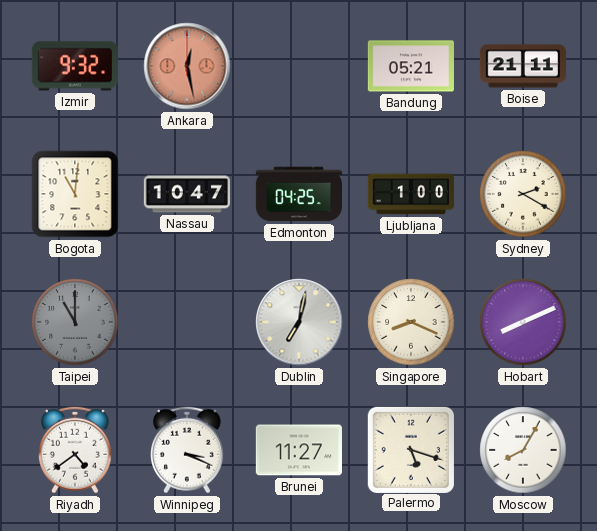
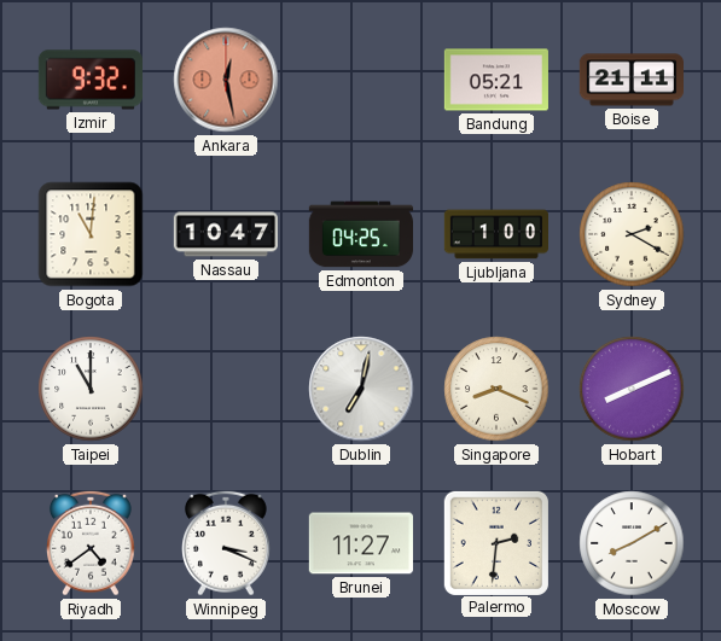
Taipei dial: grey -> white (91, 389)
Palermo: 5:18 -> 2:31 (495, 542)
Moscow: 8:05 -> 8:10 (632, 543)
